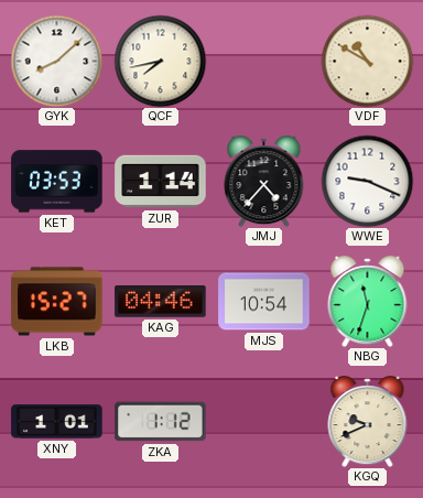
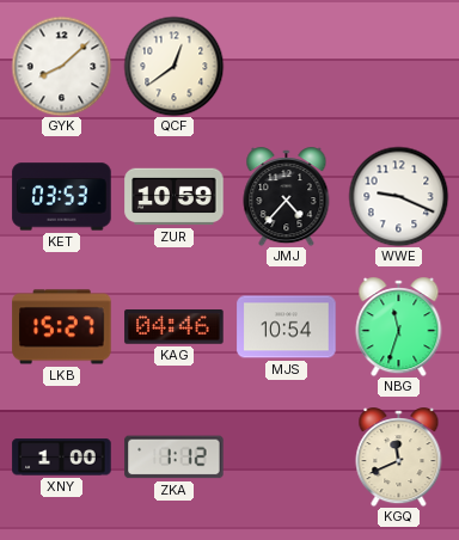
QCF: 7:43 -> 12:39 (173, 66)
VDF: 10:50 -> none (367, 61)
ZUR: 1:14 -> 10:59 (175, 197)
XNY: 1:01 -> 1:00 (62, 458)
KGQ: 9:41 -> 11:41 (399, 458)
